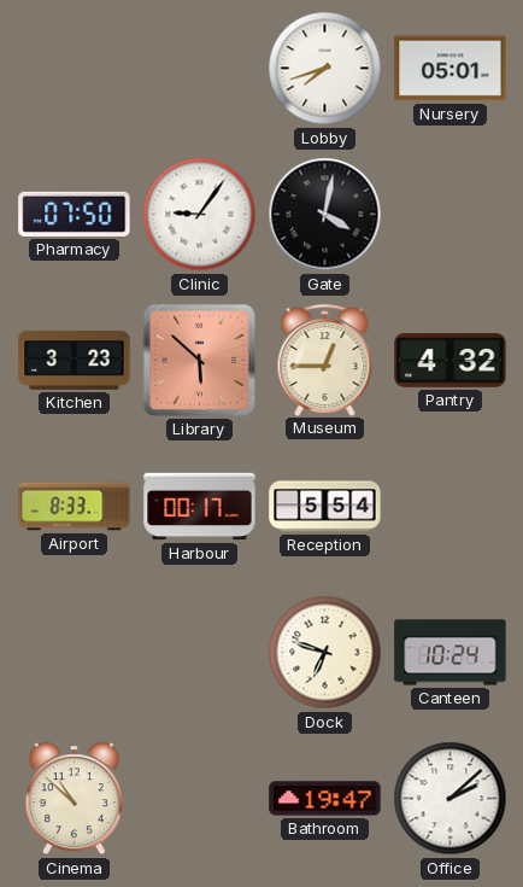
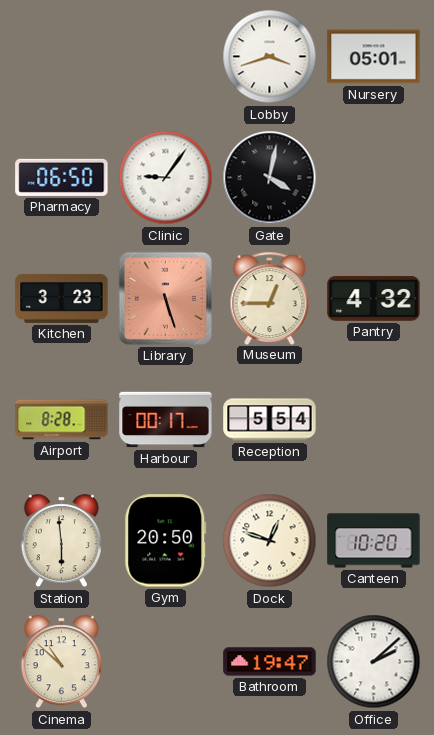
Lobby: 7:42 -> 3:42 (270, 57)
Pharmacy: 07:50 -> 06:50 (62, 177)
Library: 5:52 -> 5:27 (165, 298)
Airport: 8:33 -> 8:28 (62, 420)
Station: none -> 5:59 (61, 541)
Gym: none -> 20:50 (166, 541)
Dock: 6:48 -> 12:48 (270, 541)
Canteen: 10:24 -> 10:20 (374, 541)
